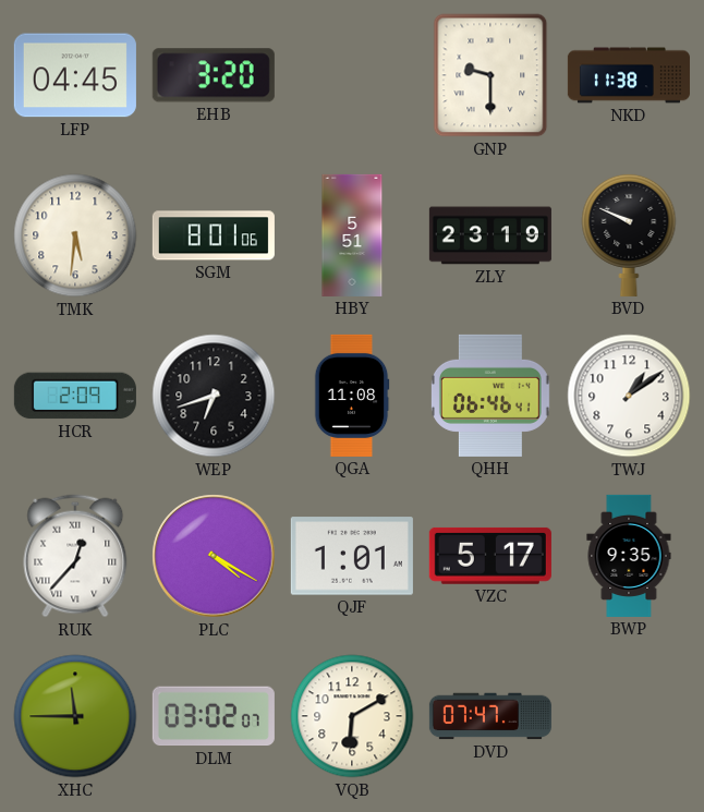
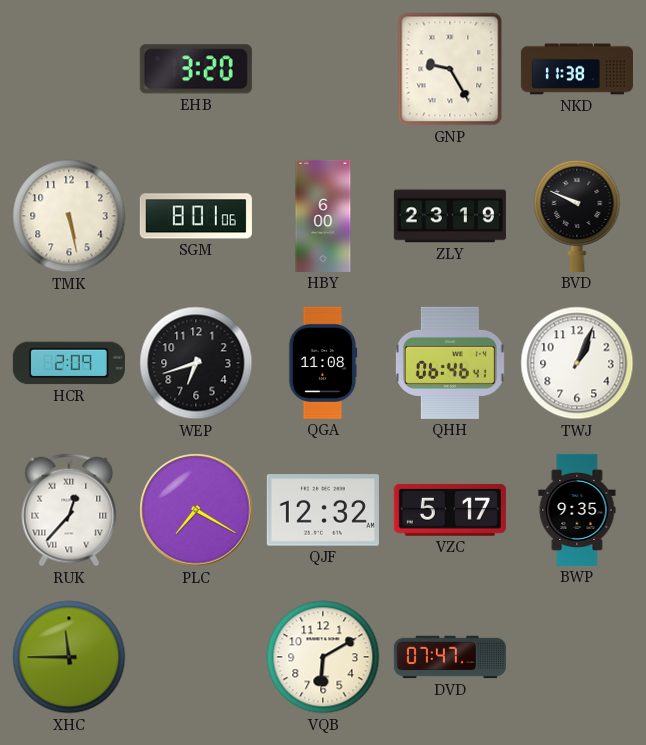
LFP: 04:45 -> none (75, 75)
GNP: 9:30 -> 9:25 (450, 69)
TMK: 5:31 -> 5:28 (69, 216)
HBY: 5:51 -> 6:00 (323, 216)
TWJ: 1:09 -> 1:04 (577, 363)
PLC: 4:20 -> 7:20 (196, 510)
QJF: 1:01 -> 12:32 (323, 510)
DLM: 03:02 -> none (214, 716)
